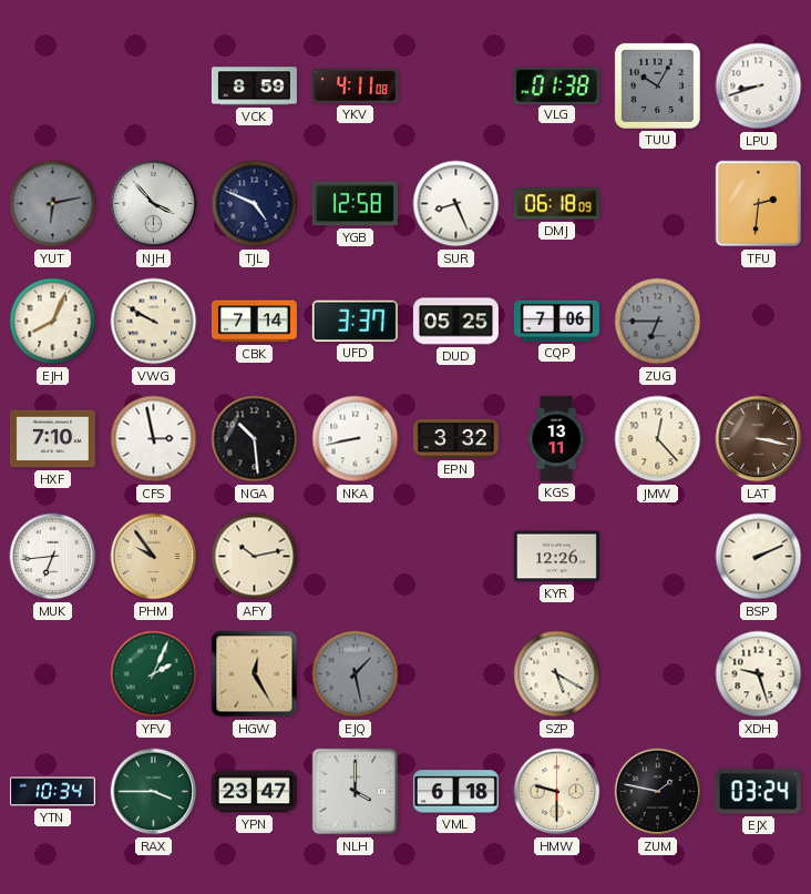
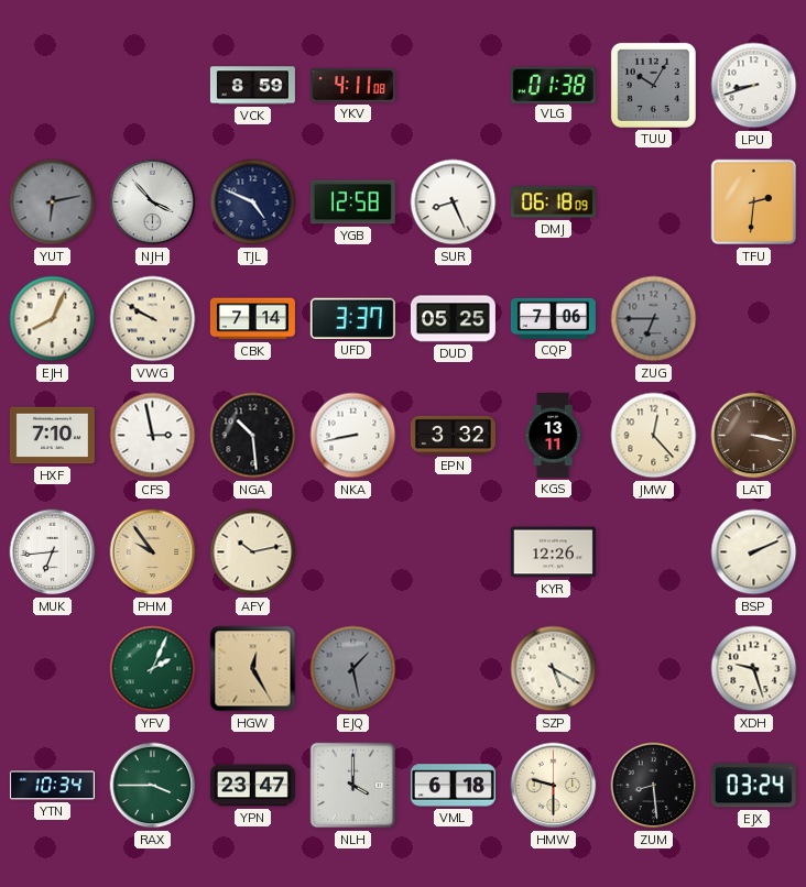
ZUM: 1:47 -> 8:29 (654, 786)
